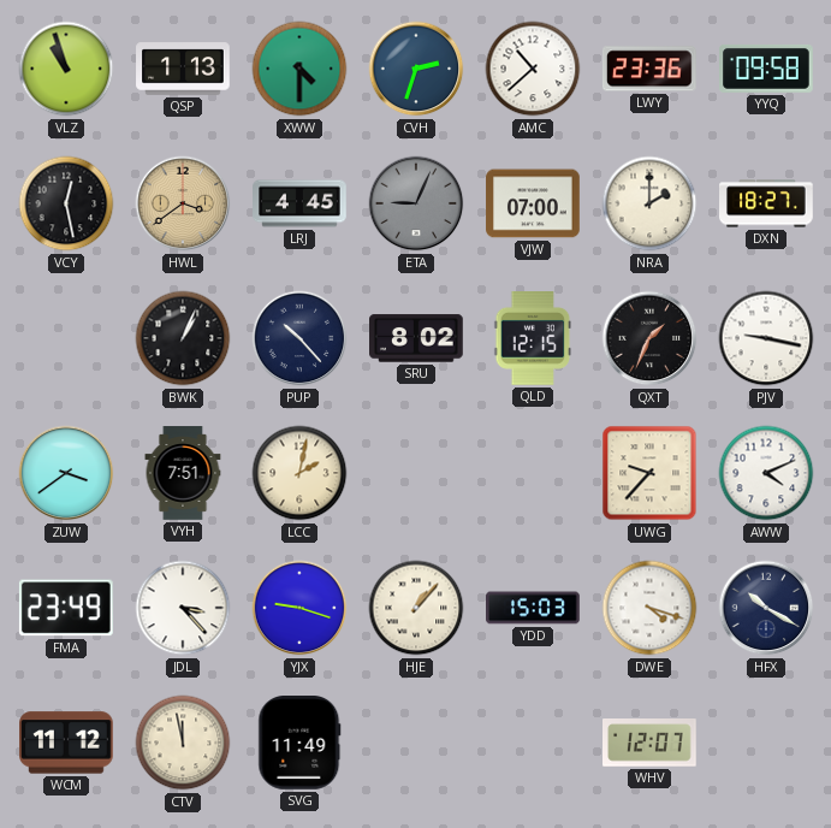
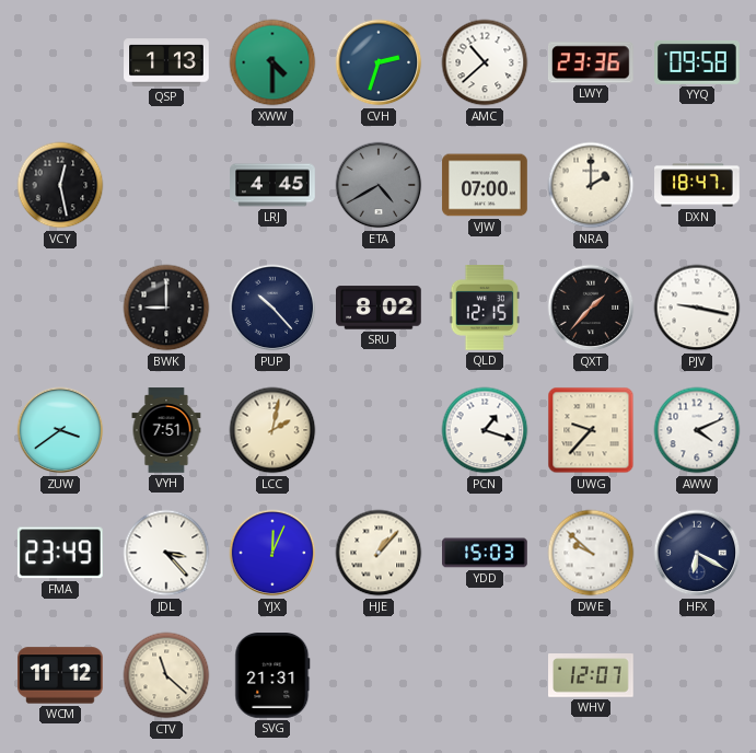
VLZ: 10:57 -> none (66, 69)
HWL: 3:39 -> none (183, 203)
ETA: 9:04 -> 4:40 (379, 185)
DXN: 18:27 -> 18:47 (698, 185)
BWK: 1:04 -> 9:00 (166, 308)
QXT: 1:34 -> 1:37 (591, 308)
PCN: none -> 1:18 (485, 430)
YJX: 9:18 -> 12:04 (272, 553)
DWE: 4:18 -> 9:52 (591, 553)
HFX: 10:20 -> 6:20 (697, 553)
CTV: 11:58 -> 11:22 (166, 675)
SVG: 11:49 -> 21:31 (272, 676)
